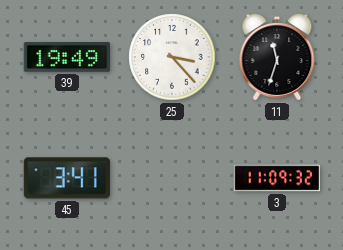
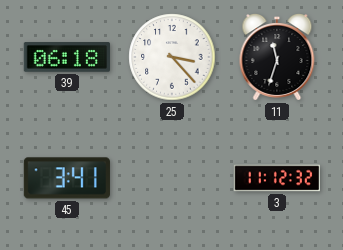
39: 19:49 -> 06:18 (66, 57)
3: 11:09 -> 11:12 (277, 178)
